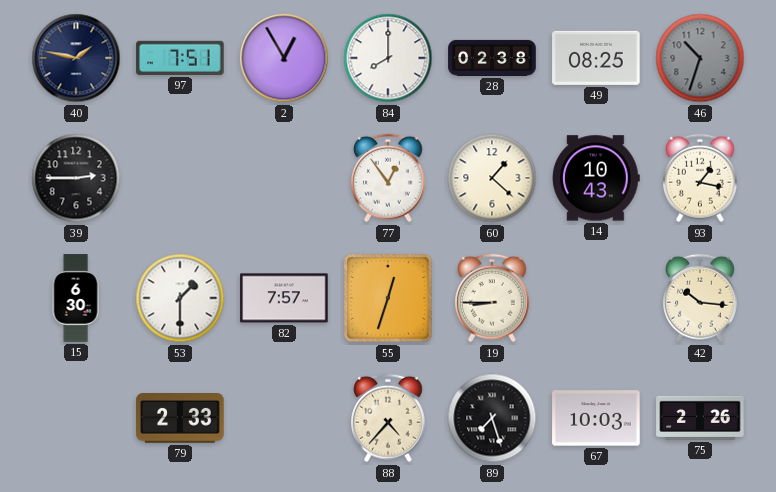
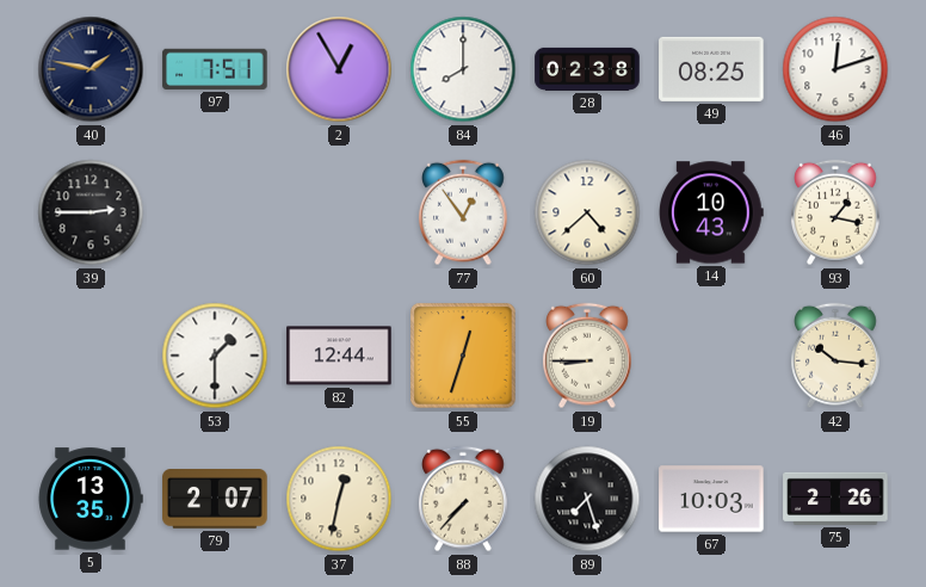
46: 10:33 -> 12:12 (835, 69)
46 dial: grey -> white (835, 69)
60: 1:22 -> 4:38 (587, 212)
15: 6:30 -> none (76, 298)
82: 7:57 -> 12:44 (339, 356)
5: none -> 13:35 (91, 499)
79: 2:33 -> 2:07 (215, 499)
37: none -> 12:32 (339, 499)
88: 4:37 -> 7:37 (464, 499)
